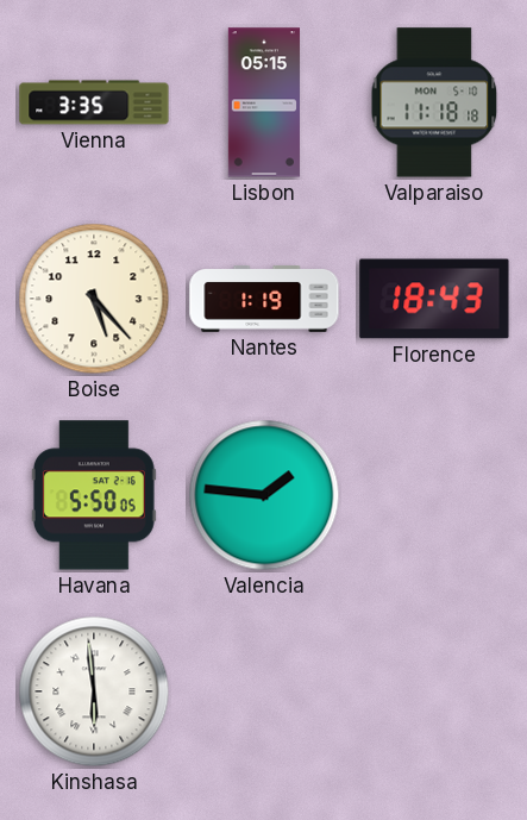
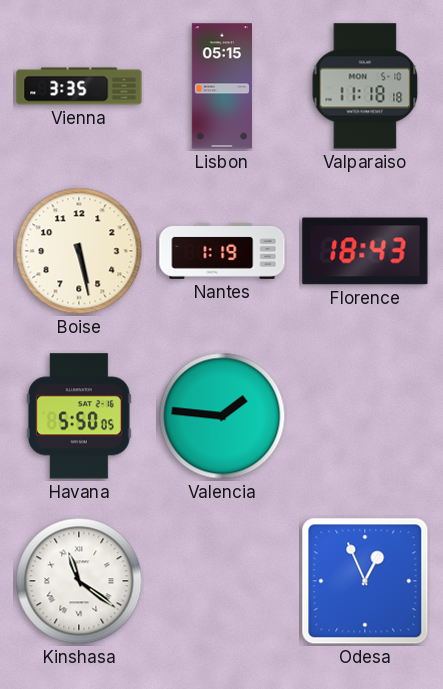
Boise: 5:23 -> 5:28 (79, 251)
Kinshasa: 5:59 -> 11:21 (79, 581)
Odesa: none -> 12:56 (365, 581)
